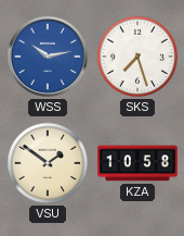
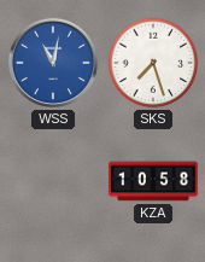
WSS: 10:13 -> 11:02 (53, 63)
VSU: 1:51 -> none (48, 163)
